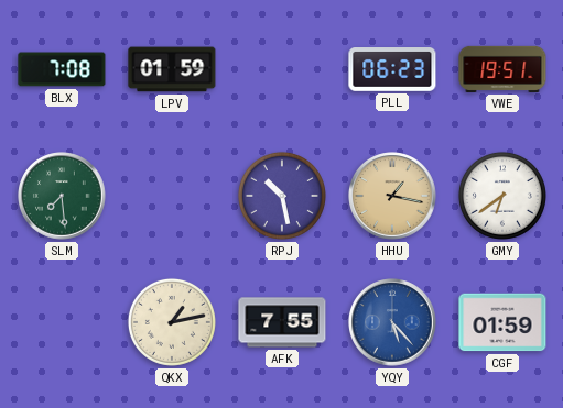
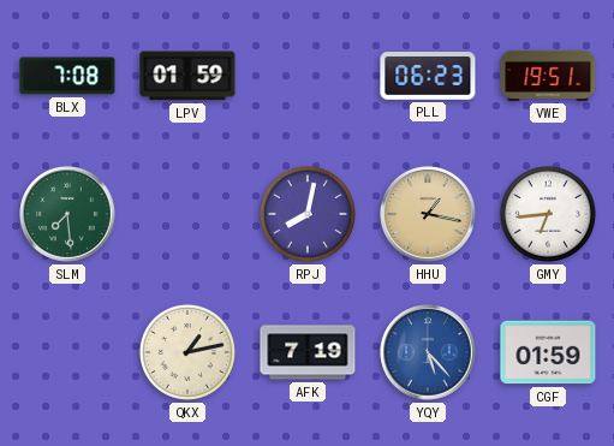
RPJ: 10:28 -> 8:02 (308, 214)
GMY: 6:39 -> 6:44 (548, 214)
AFK: 7:55 -> 7:19 (308, 352)
